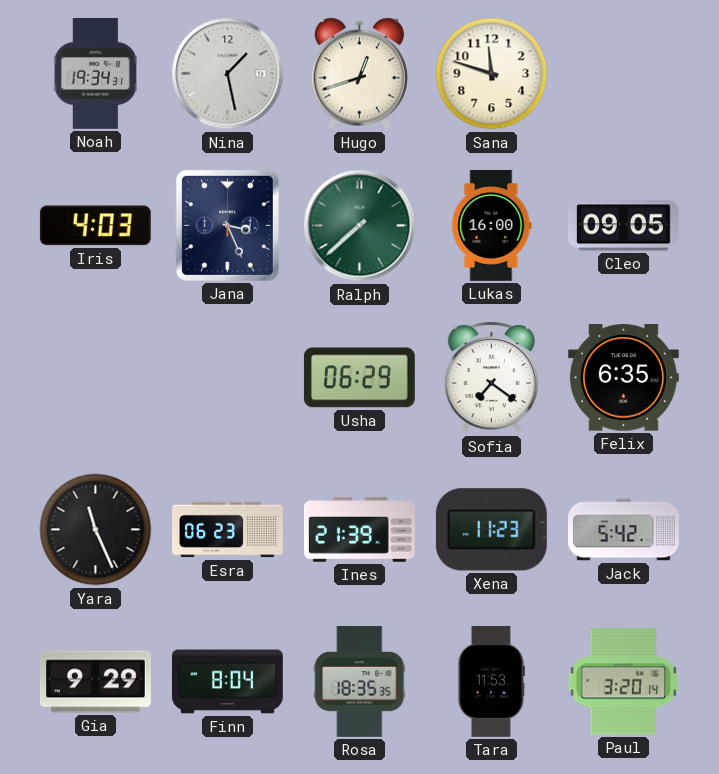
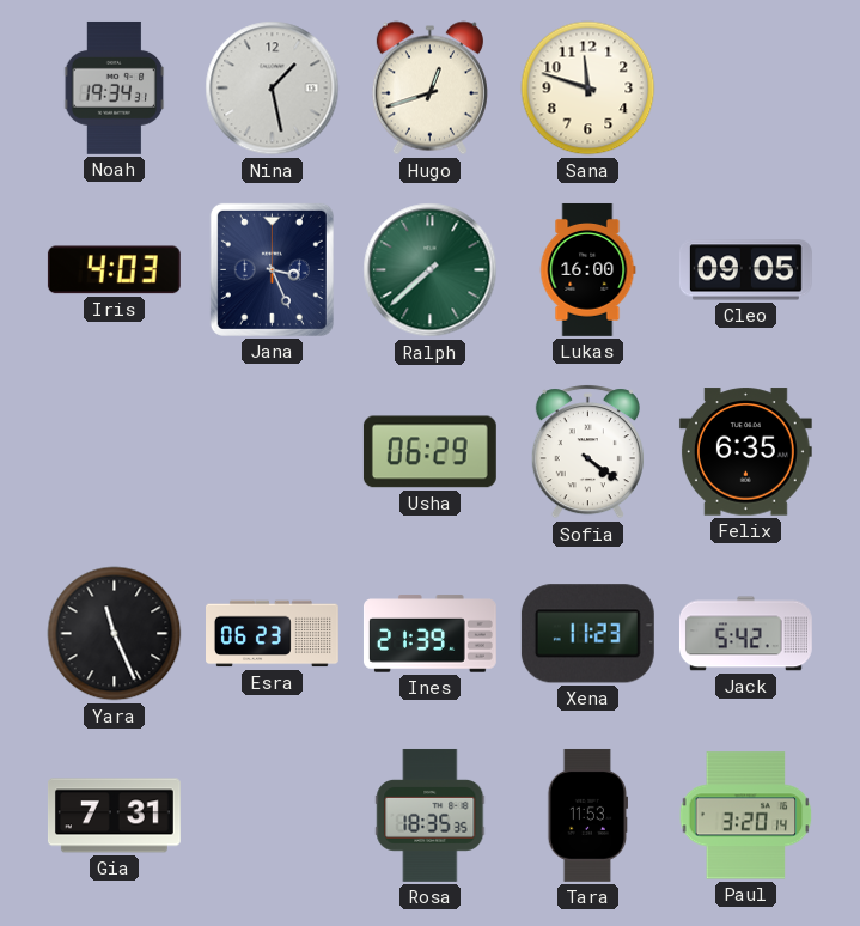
Sofia: 7:21 -> 4:21 (587, 452)
Gia: 9:29 -> 7:31 (114, 816)
Finn: 8:04 -> none (228, 682)
